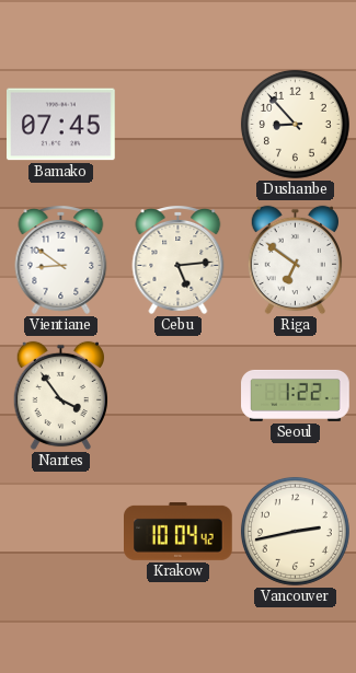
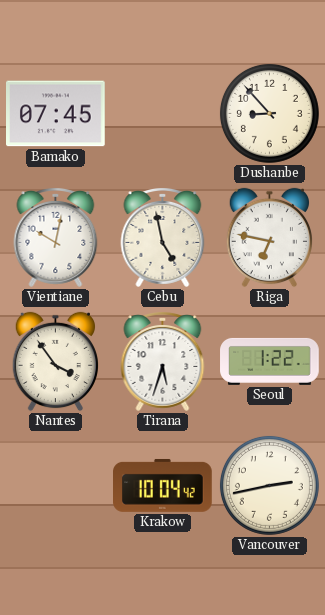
Vientiane: 8:51 -> 10:02 (56, 238)
Cebu: 5:14 -> 4:58 (163, 238)
Riga: 6:51 -> 6:47 (269, 238)
Tirana: none -> 5:33 (163, 362)
